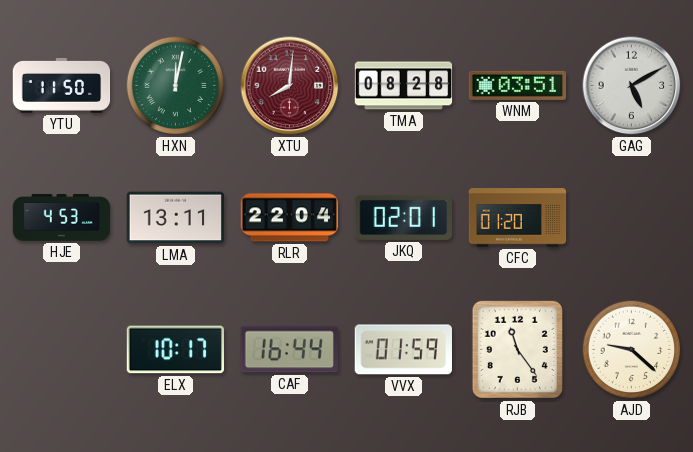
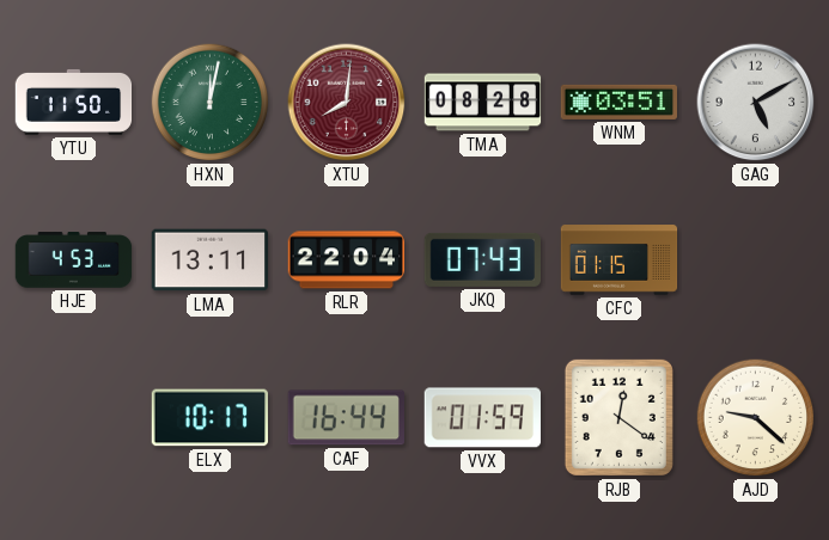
JKQ: 02:01 -> 07:43 (482, 259)
CFC: 01:20 -> 01:15 (620, 260)
RJB: 11:24 -> 12:21 (618, 417)
